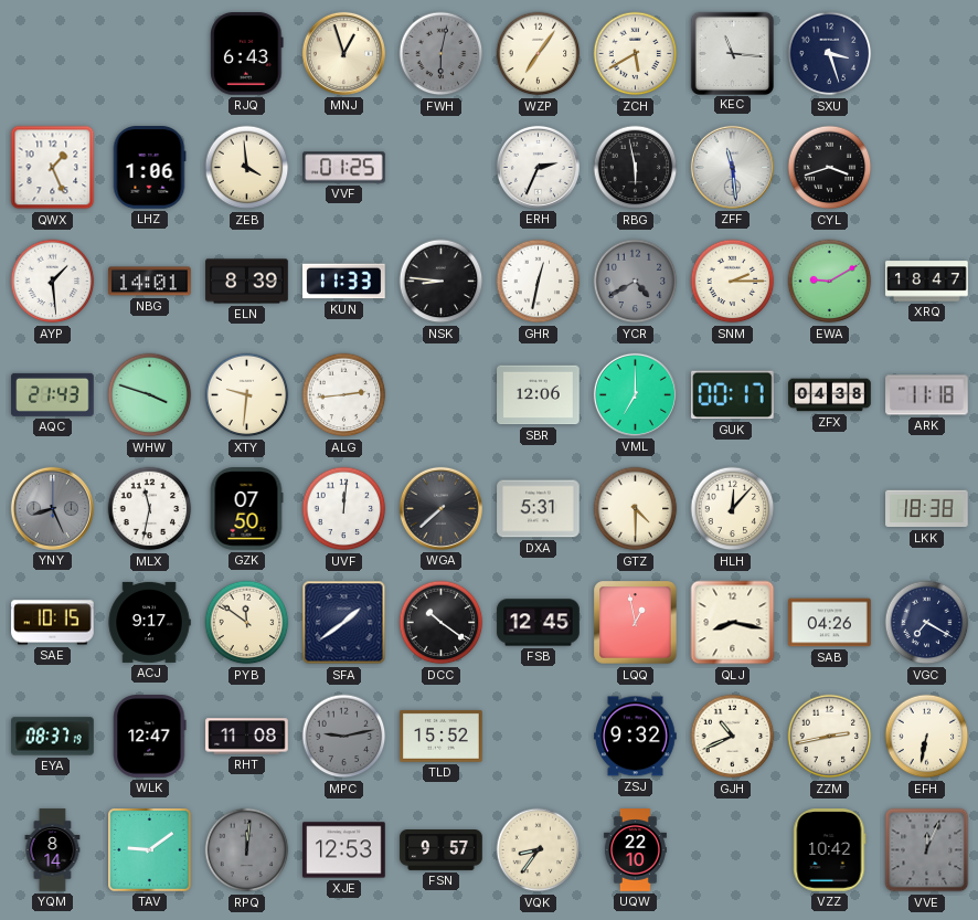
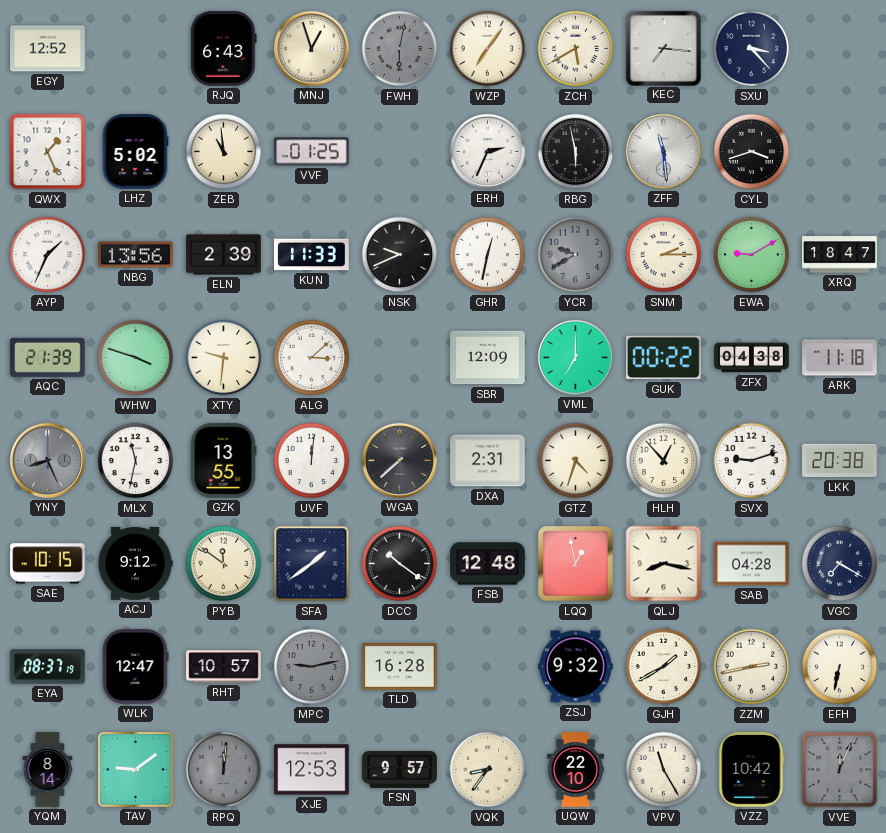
EGY: none -> 12:52 (48, 49)
KEC: 11:16 -> 7:16 (663, 48)
SXU: 3:27 -> 3:23 (752, 49)
LHZ: 1:06 -> 5:02 (135, 152)
ZEB: 3:59 -> 10:59 (224, 152)
AYP: 1:29 -> 1:34 (48, 255)
NBG: 14:01 -> 13:56 (136, 255)
ELN: 8:39 -> 2:39 (224, 255)
NSK: 8:46 -> 9:41 (400, 255)
YCR: 4:40 -> 9:40 (576, 255)
AQC: 21:43 -> 21:39 (48, 357)
ALG: 2:44 -> 3:08 (312, 358)
SBR: 12:06 -> 12:09 (488, 358)
GUK: 00:17 -> 00:22 (664, 358)
GZK: 07:50 -> 13:55 (223, 461)
DXA: 5:31 -> 2:31 (488, 461)
GTZ: 4:30 -> 4:33 (576, 461)
HLH: 12:07 -> 12:53 (664, 461)
SVX: none -> 9:12 (752, 461)
LKK: 18:38 -> 20:38 (840, 461)
ACJ: 9:17 -> 9:12 (135, 563)
FSB: 12:45 -> 12:48 (488, 564)
SAB: 04:26 -> 04:28 (752, 564)
RHT: 11:08 -> 10:57 (224, 667)
TLD: 15:52 -> 16:28 (400, 666)
GJH: 10:41 -> 1:40 (664, 667)
VPV: none -> 11:25 (664, 770)
